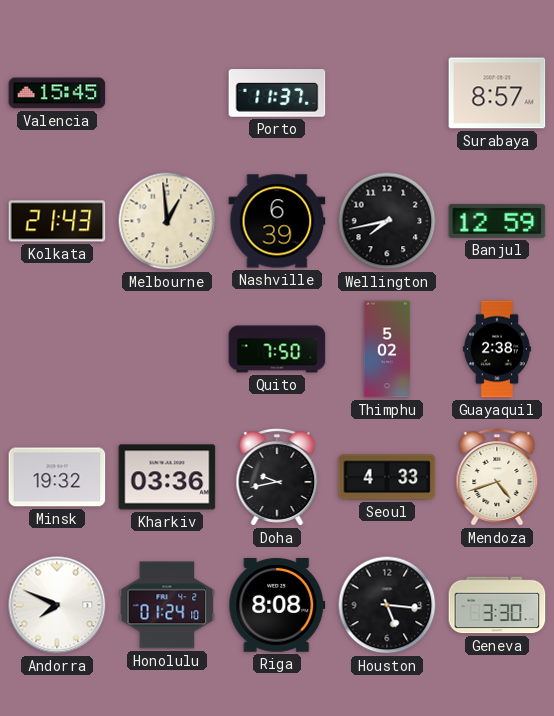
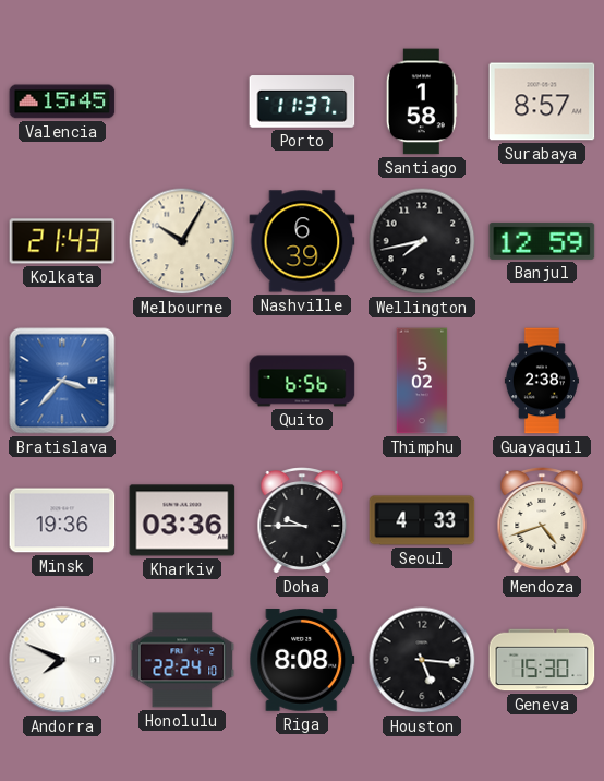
Santiago: none -> 1:58 (422, 101)
Melbourne: 12:59 -> 10:05 (182, 241)
Bratislava: none -> 3:37 (62, 381)
Quito: 7:50 -> 6:56 (302, 381)
Minsk: 19:32 -> 19:36 (62, 520)
Doha: 9:43 -> 9:45 (302, 521)
Honolulu: 01:24 -> 22:24 (182, 660)
Geneva: 3:30 -> 15:30 (542, 660)
